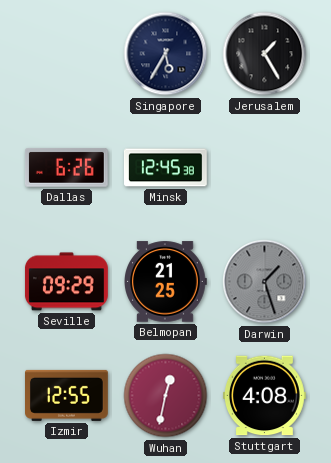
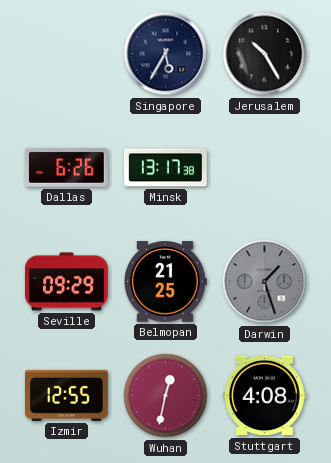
Jerusalem: 1:25 -> 10:25 (265, 54)
Minsk: 12:45 -> 13:17 (165, 168)
